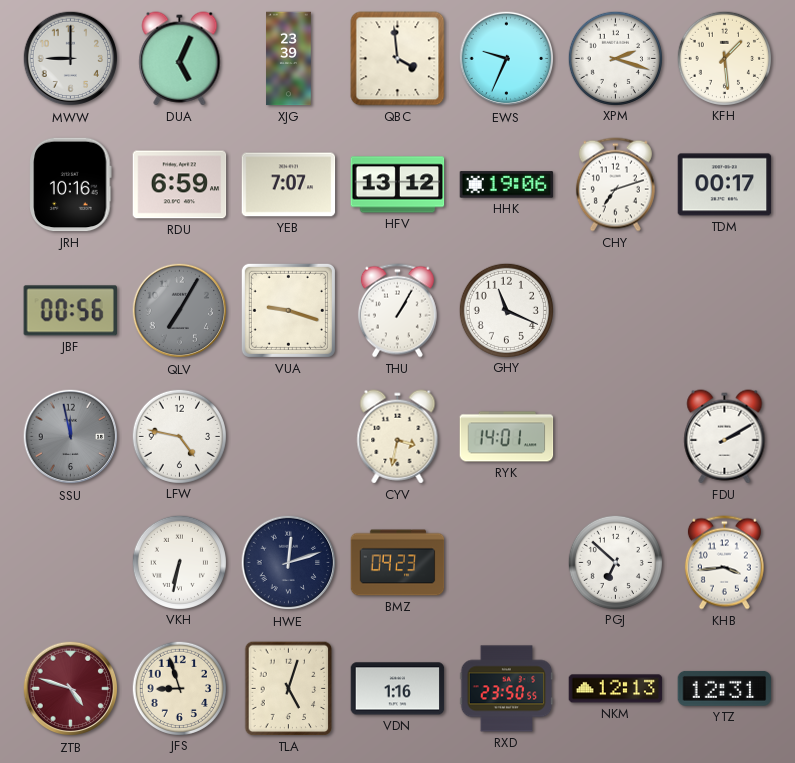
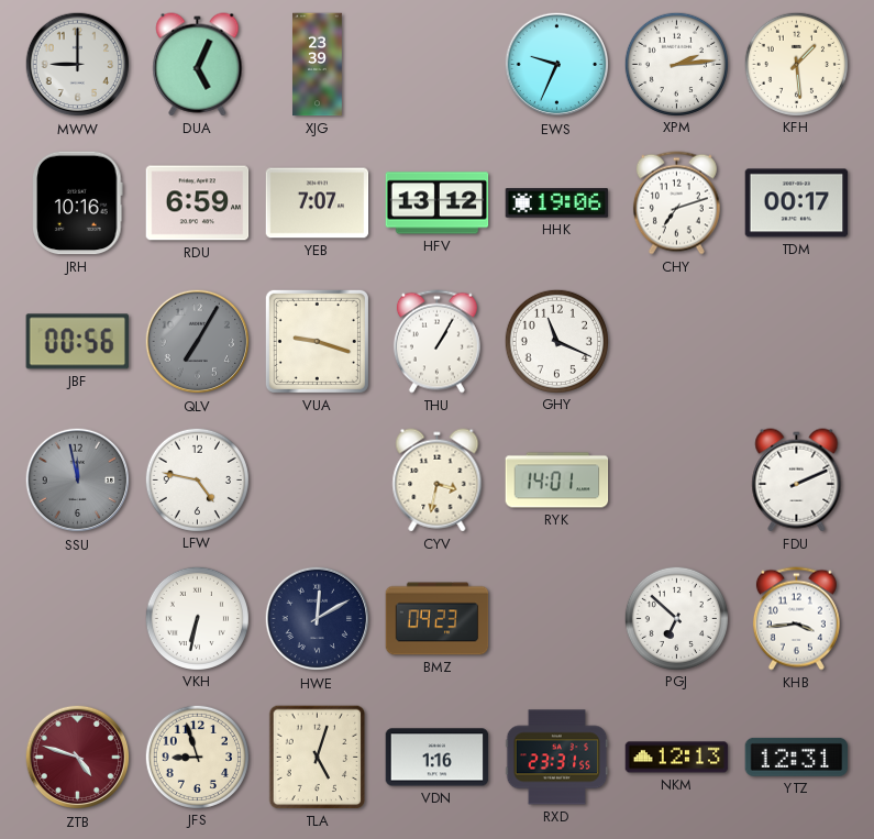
QBC: 3:59 -> none (398, 59)
XPM: 2:18 -> 2:14 (676, 64)
FDU: 2:10 -> 2:11 (797, 481)
HWE: 12:12 -> 12:10 (318, 619)
RXD: 23:50 -> 23:31 (557, 758)
